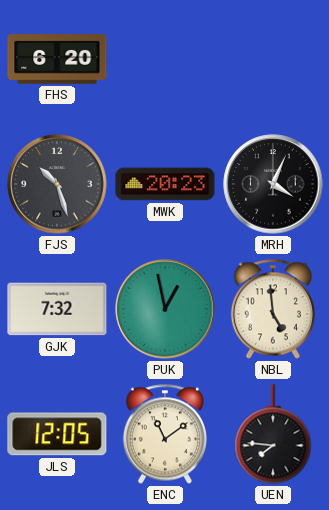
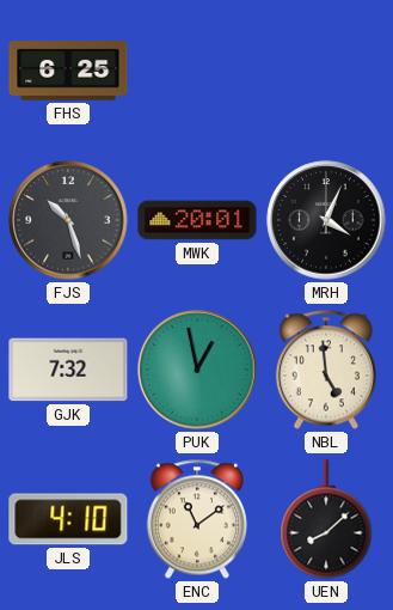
FHS: 6:20 -> 6:25 (68, 71)
MWK: 20:23 -> 20:01 (197, 220)
JLS: 12:05 -> 4:10 (68, 519)
UEN: 7:46 -> 8:08 (326, 519)
